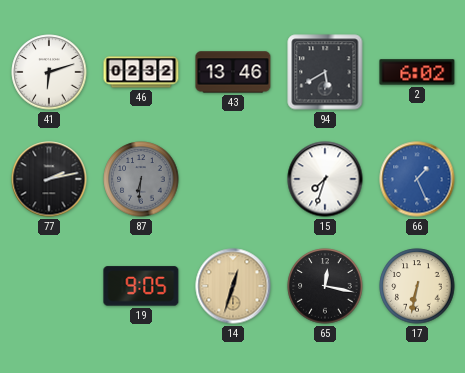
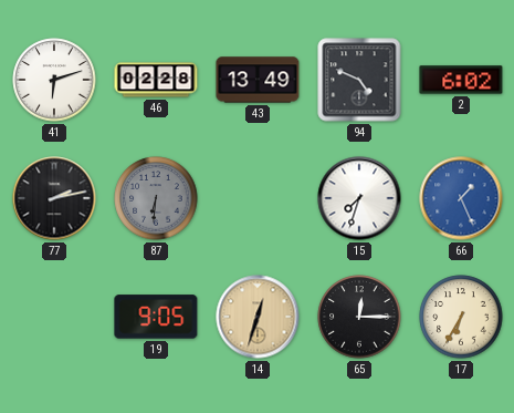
46: 02:32 -> 02:28 (156, 80)
43: 13:46 -> 13:49 (258, 80)
94: 5:40 -> 4:49 (359, 80)
65: 12:17 -> 12:15 (359, 317)
17: 6:32 -> 6:35 (461, 317)
